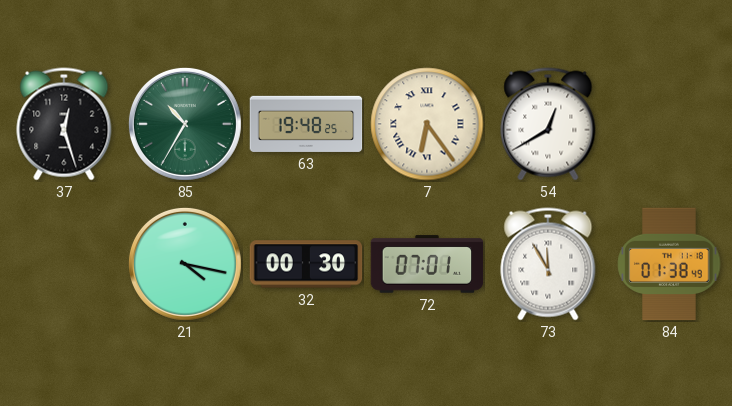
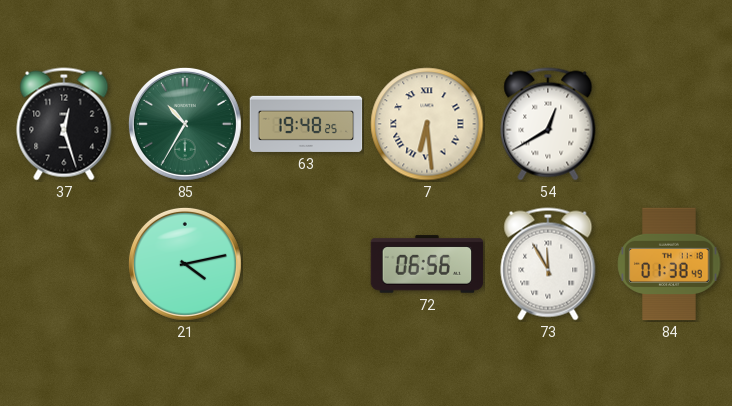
7: 6:24 -> 6:29 (427, 124)
21: 4:17 -> 4:13 (185, 264)
32: 00:30 -> none (306, 264)
72: 07:01 -> 06:56 (427, 264)
